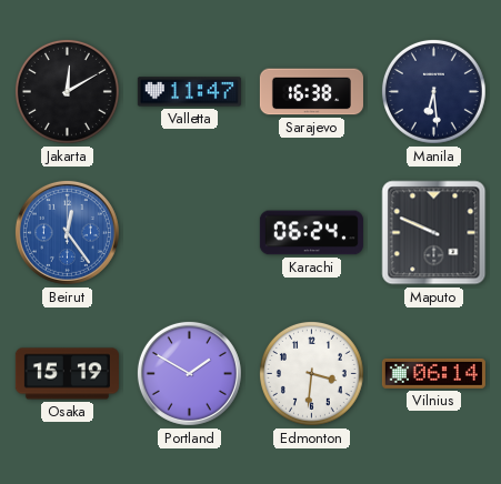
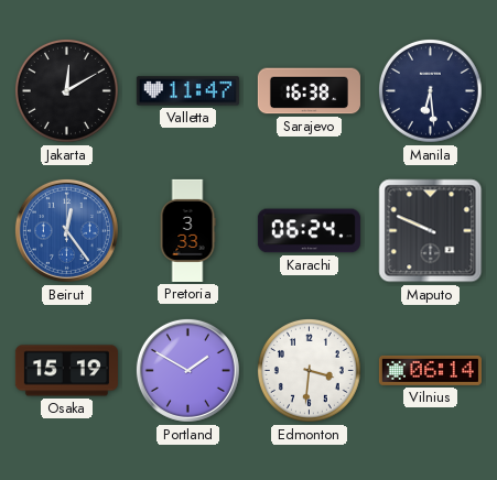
Pretoria: none -> 3:33 (187, 230)
